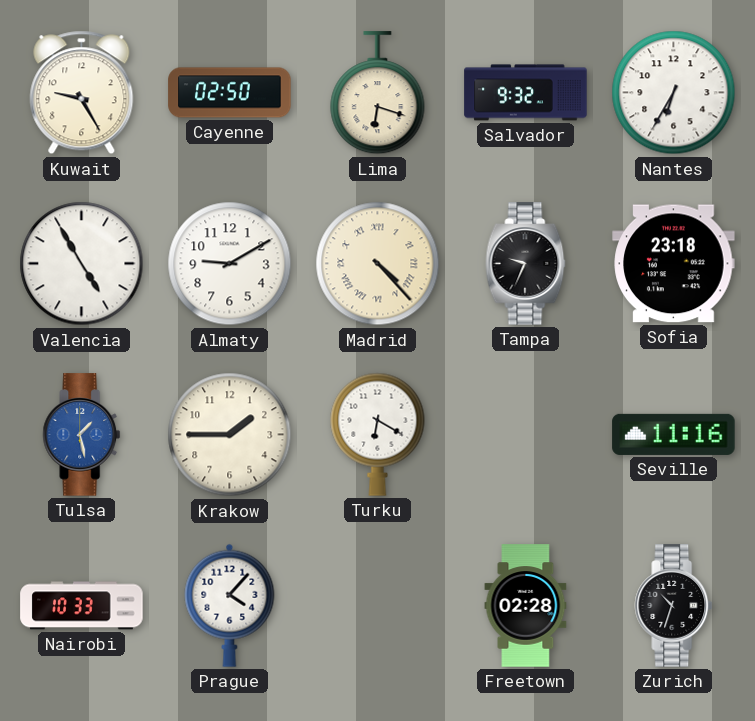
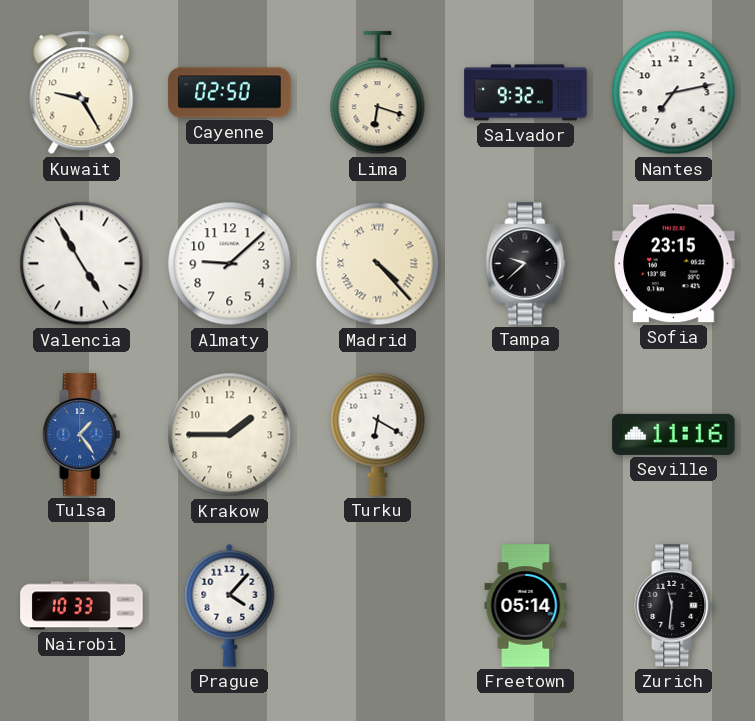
Nantes: 6:35 -> 7:13 (674, 93)
Almaty: 9:10 -> 9:08 (230, 264)
Tampa: 9:34 -> 9:38 (526, 264)
Sofia: 23:18 -> 23:15 (674, 264)
Tulsa: 1:28 -> 1:24 (82, 435)
Freetown: 02:28 -> 05:14 (526, 606)
Zurich: 10:33 -> 11:31 (674, 606)
